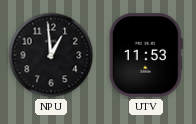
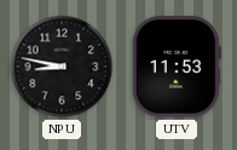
NPU: 12:59 -> 8:47 (62, 67)
